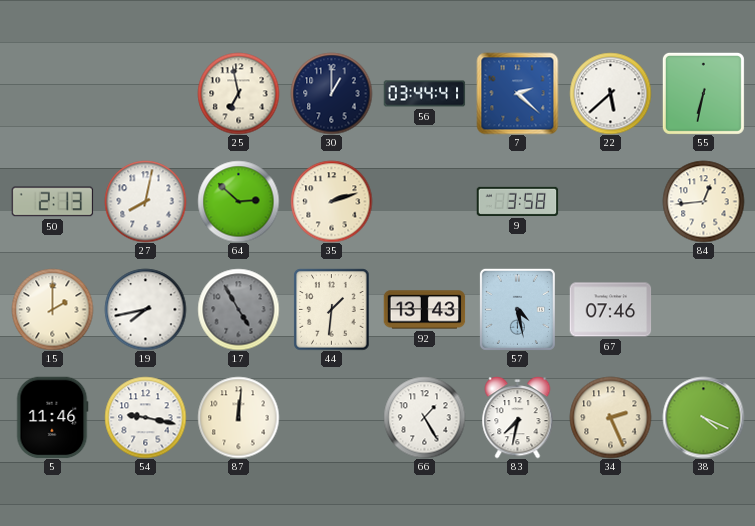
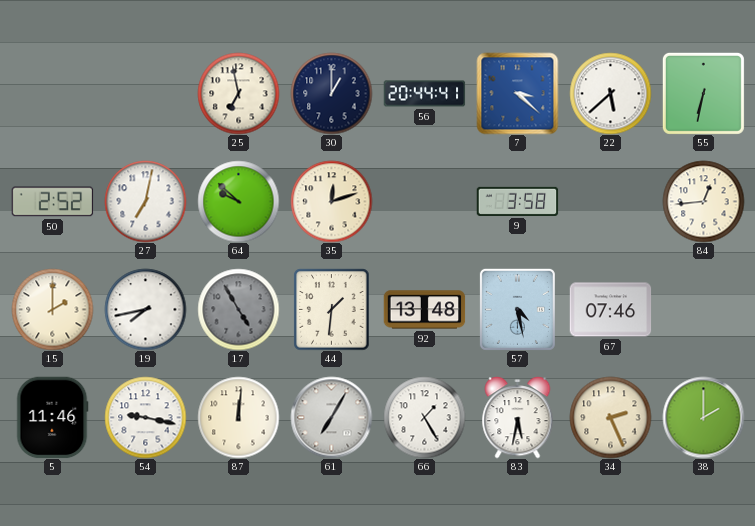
56: 03:44 -> 20:44 (424, 94)
7: 2:22 -> 3:22 (517, 93)
50: 2:13 -> 2:52 (52, 202)
27: 8:02 -> 7:02 (145, 201)
64: 2:52 -> 9:52 (238, 201)
35: 2:12 -> 12:12 (331, 201)
92: 13:43 -> 13:48 (424, 310)
61: none -> 7:05 (331, 417)
83: 7:32 -> 5:32 (518, 418)
38: 4:19 -> 2:00 (703, 417)
